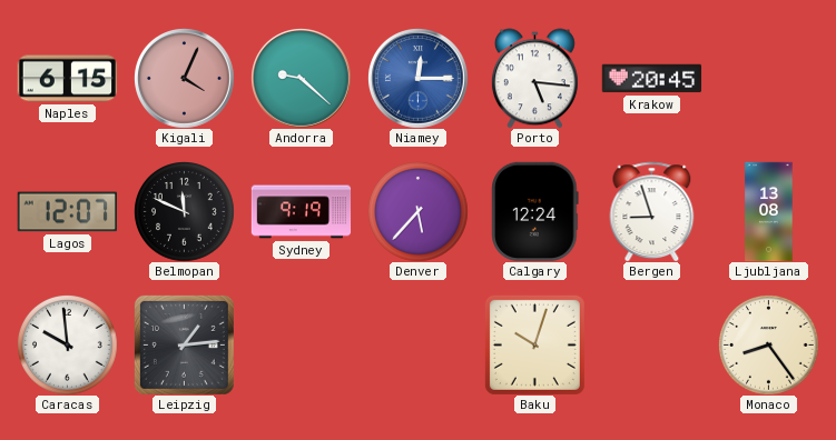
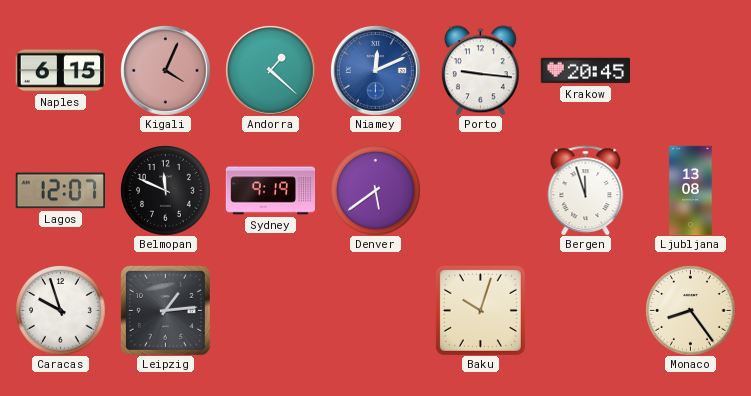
Andorra: 9:22 -> 1:22 (271, 71)
Niamey: 12:15 -> 12:11 (376, 71)
Porto: 5:16 -> 9:16 (480, 70)
Denver: 5:37 -> 5:39 (376, 191)
Calgary: 12:24 -> none (535, 211)
Bergen: 8:57 -> 11:57 (586, 190)
Caracas: 9:59 -> 9:57 (61, 311)
